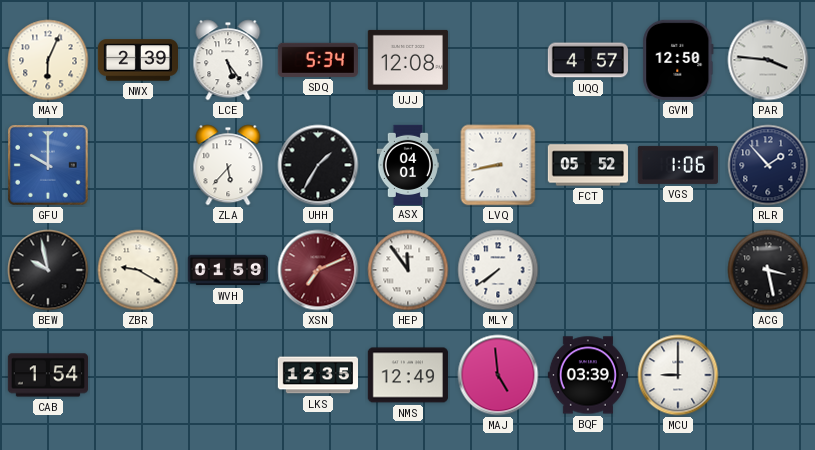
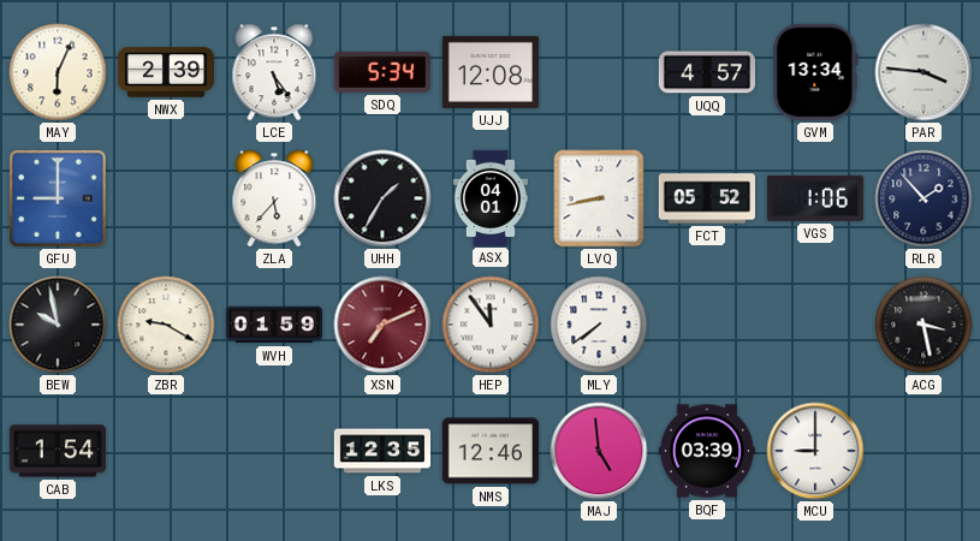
GVM: 12:50 -> 13:34 (815, 72)
GFU: 10:00 -> 9:00 (59, 200)
NMS: 12:49 -> 12:46 (491, 451)
